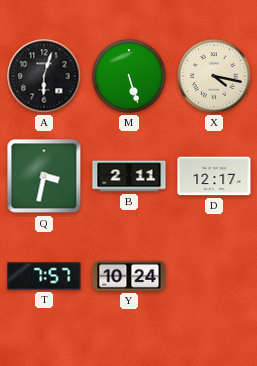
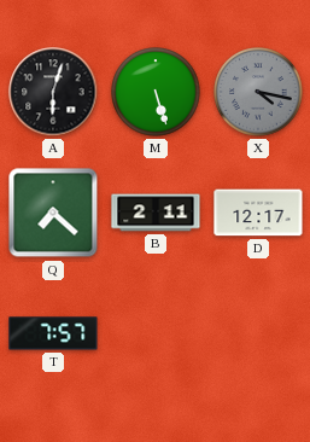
X dial: cream -> grey (258, 92)
Q: 3:32 -> 7:22 (53, 213)
Y: 10:24 -> none (129, 276)
